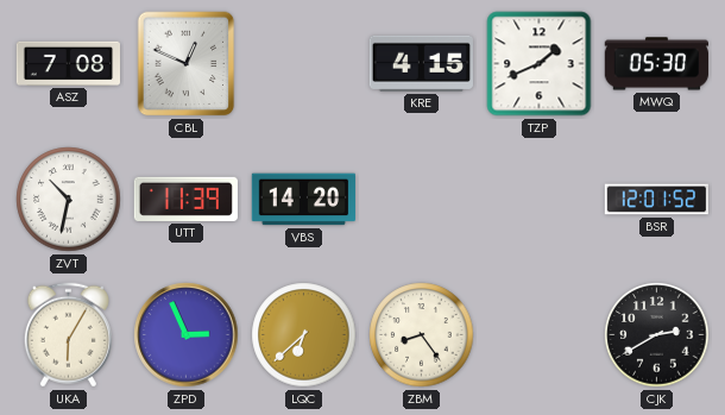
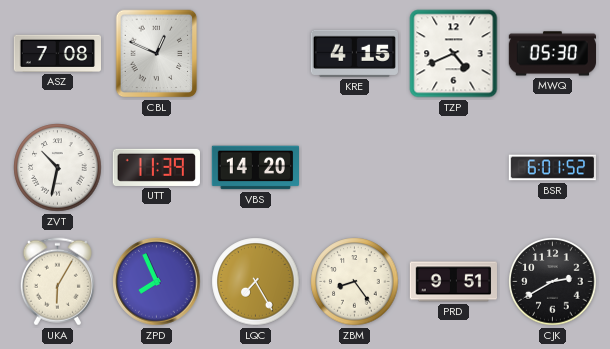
TZP: 1:41 -> 4:41 (454, 54)
BSR: 12:01 -> 6:01 (552, 168)
ZPD: 2:56 -> 7:56 (157, 282)
LQC: 6:38 -> 7:25 (256, 282)
PRD: none -> 9:51 (453, 282)
